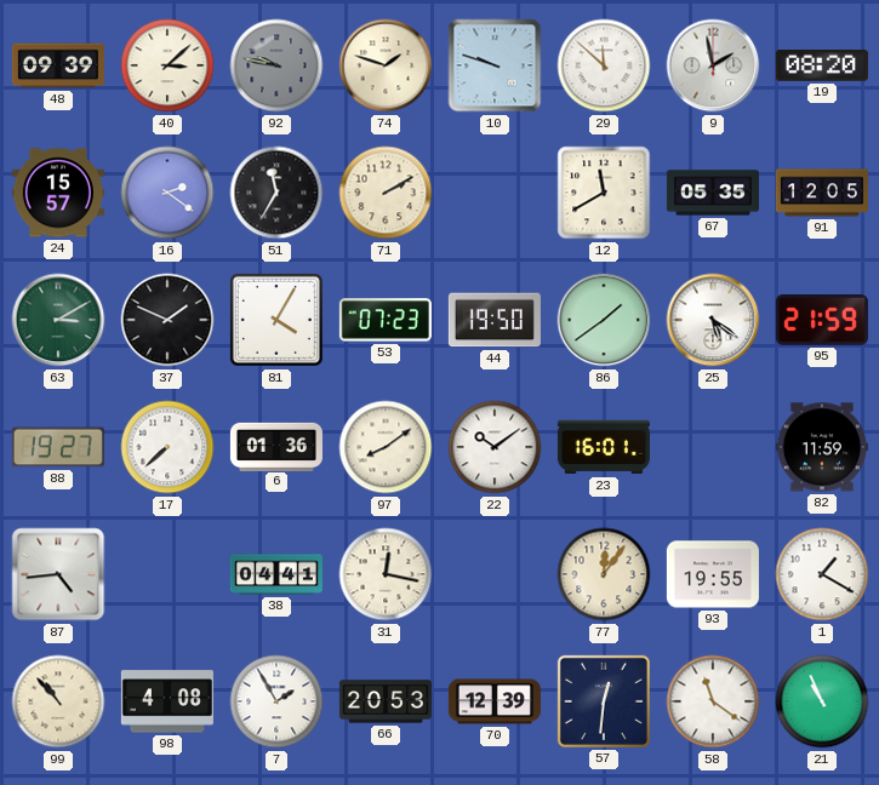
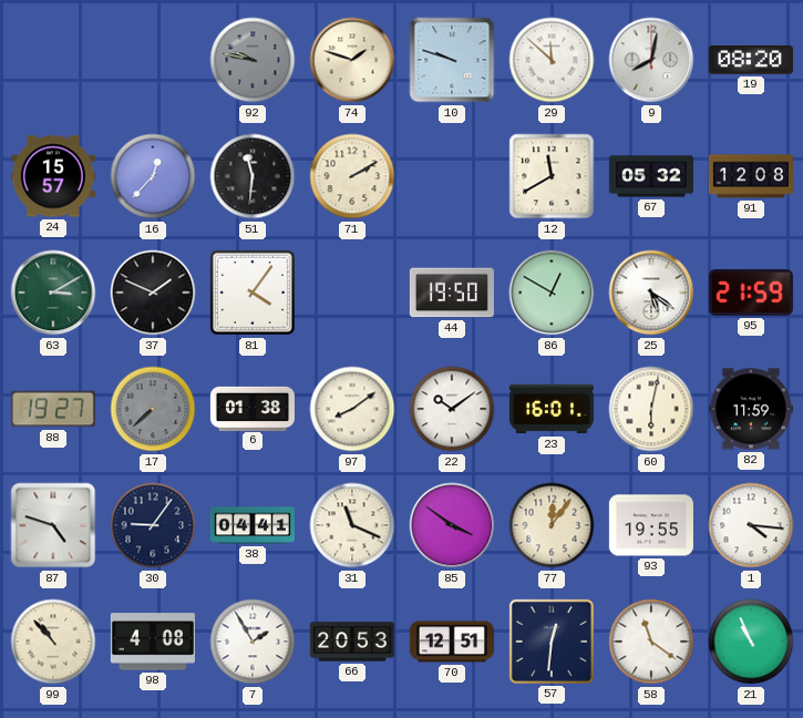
48: 09:39 -> none (58, 65)
40: 3:08 -> none (167, 65)
9: 1:58 -> 8:02 (651, 60)
16: 2:21 -> 12:37 (153, 176)
51: 11:35 -> 11:31 (253, 176)
67: 05:35 -> 05:32 (651, 176)
91: 12:05 -> 12:08 (751, 176)
81: 4:05 -> 4:06 (253, 293)
53: 07:23 -> none (386, 320)
86: 1:39 -> 12:50 (552, 293)
17 dial: white -> grey (153, 409)
6: 01:36 -> 01:38 (253, 408)
60: none -> 6:02 (651, 409)
87: 4:44 -> 4:48 (53, 525)
30: none -> 9:06 (153, 525)
31: 12:17 -> 11:19 (352, 525)
85: none -> 3:51 (452, 525)
1: 1:20 -> 4:16 (751, 525)
70: 12:39 -> 12:51 (452, 642)
